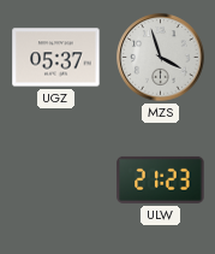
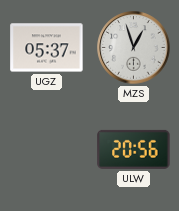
MZS: 3:57 -> 12:57 (134, 48)
ULW: 21:23 -> 20:56 (134, 149)
